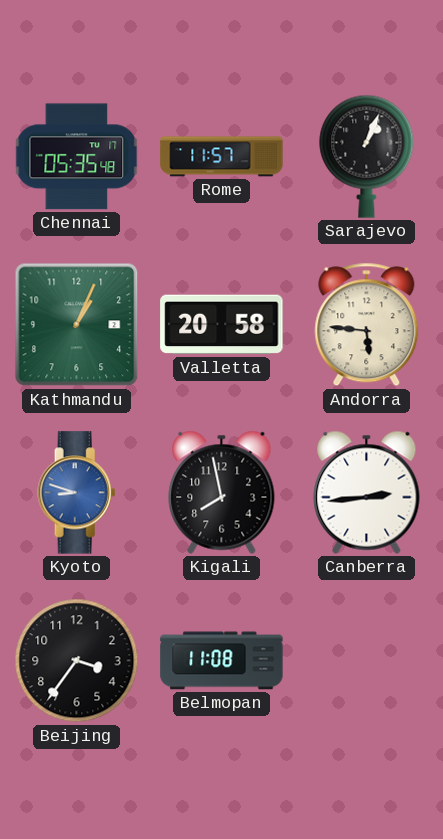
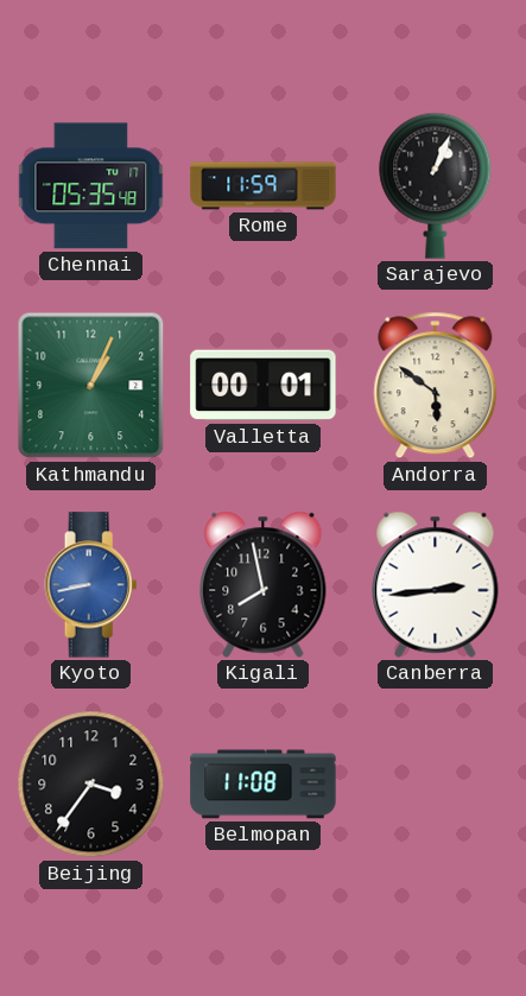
Rome: 11:57 -> 11:59 (264, 186)
Valletta: 20:58 -> 00:01 (264, 386)
Andorra: 5:46 -> 5:51 (436, 386)
Kyoto: 8:48 -> 8:43 (91, 585)
